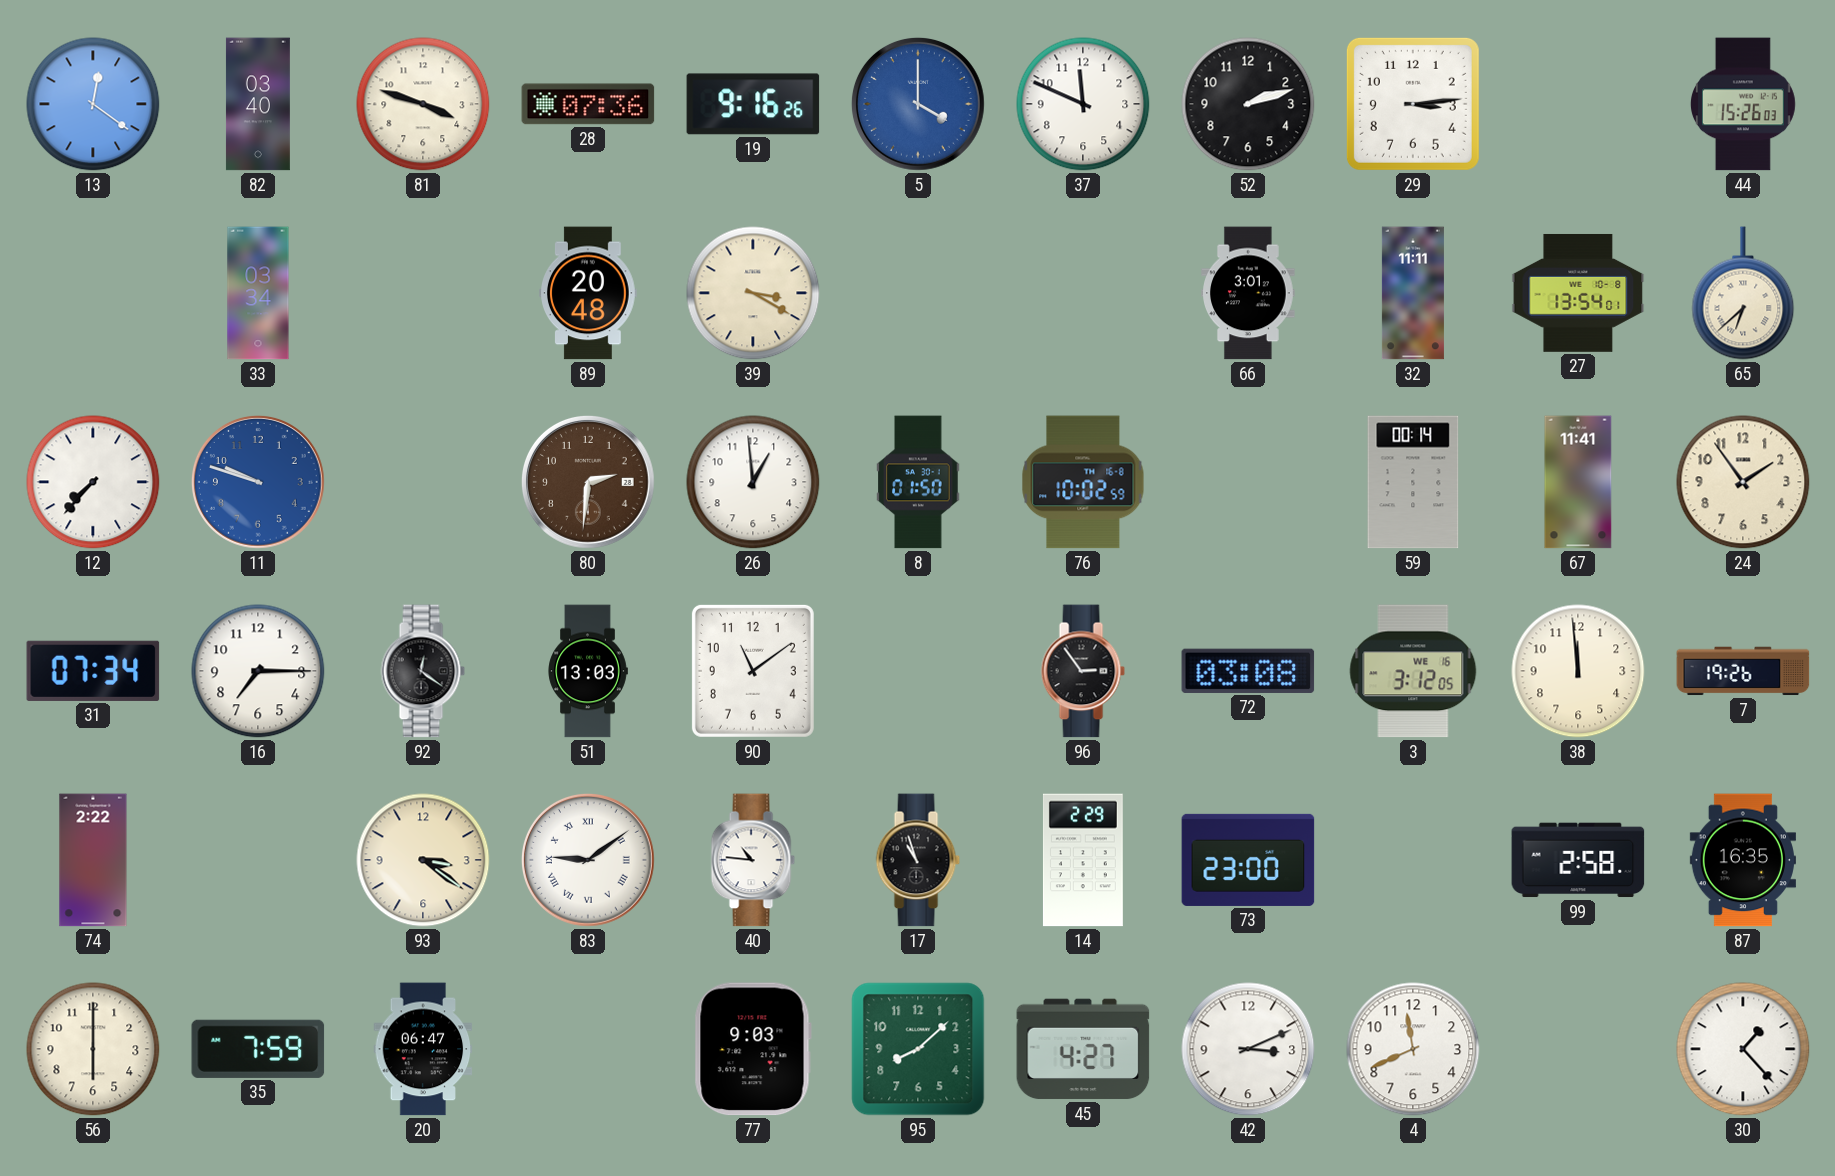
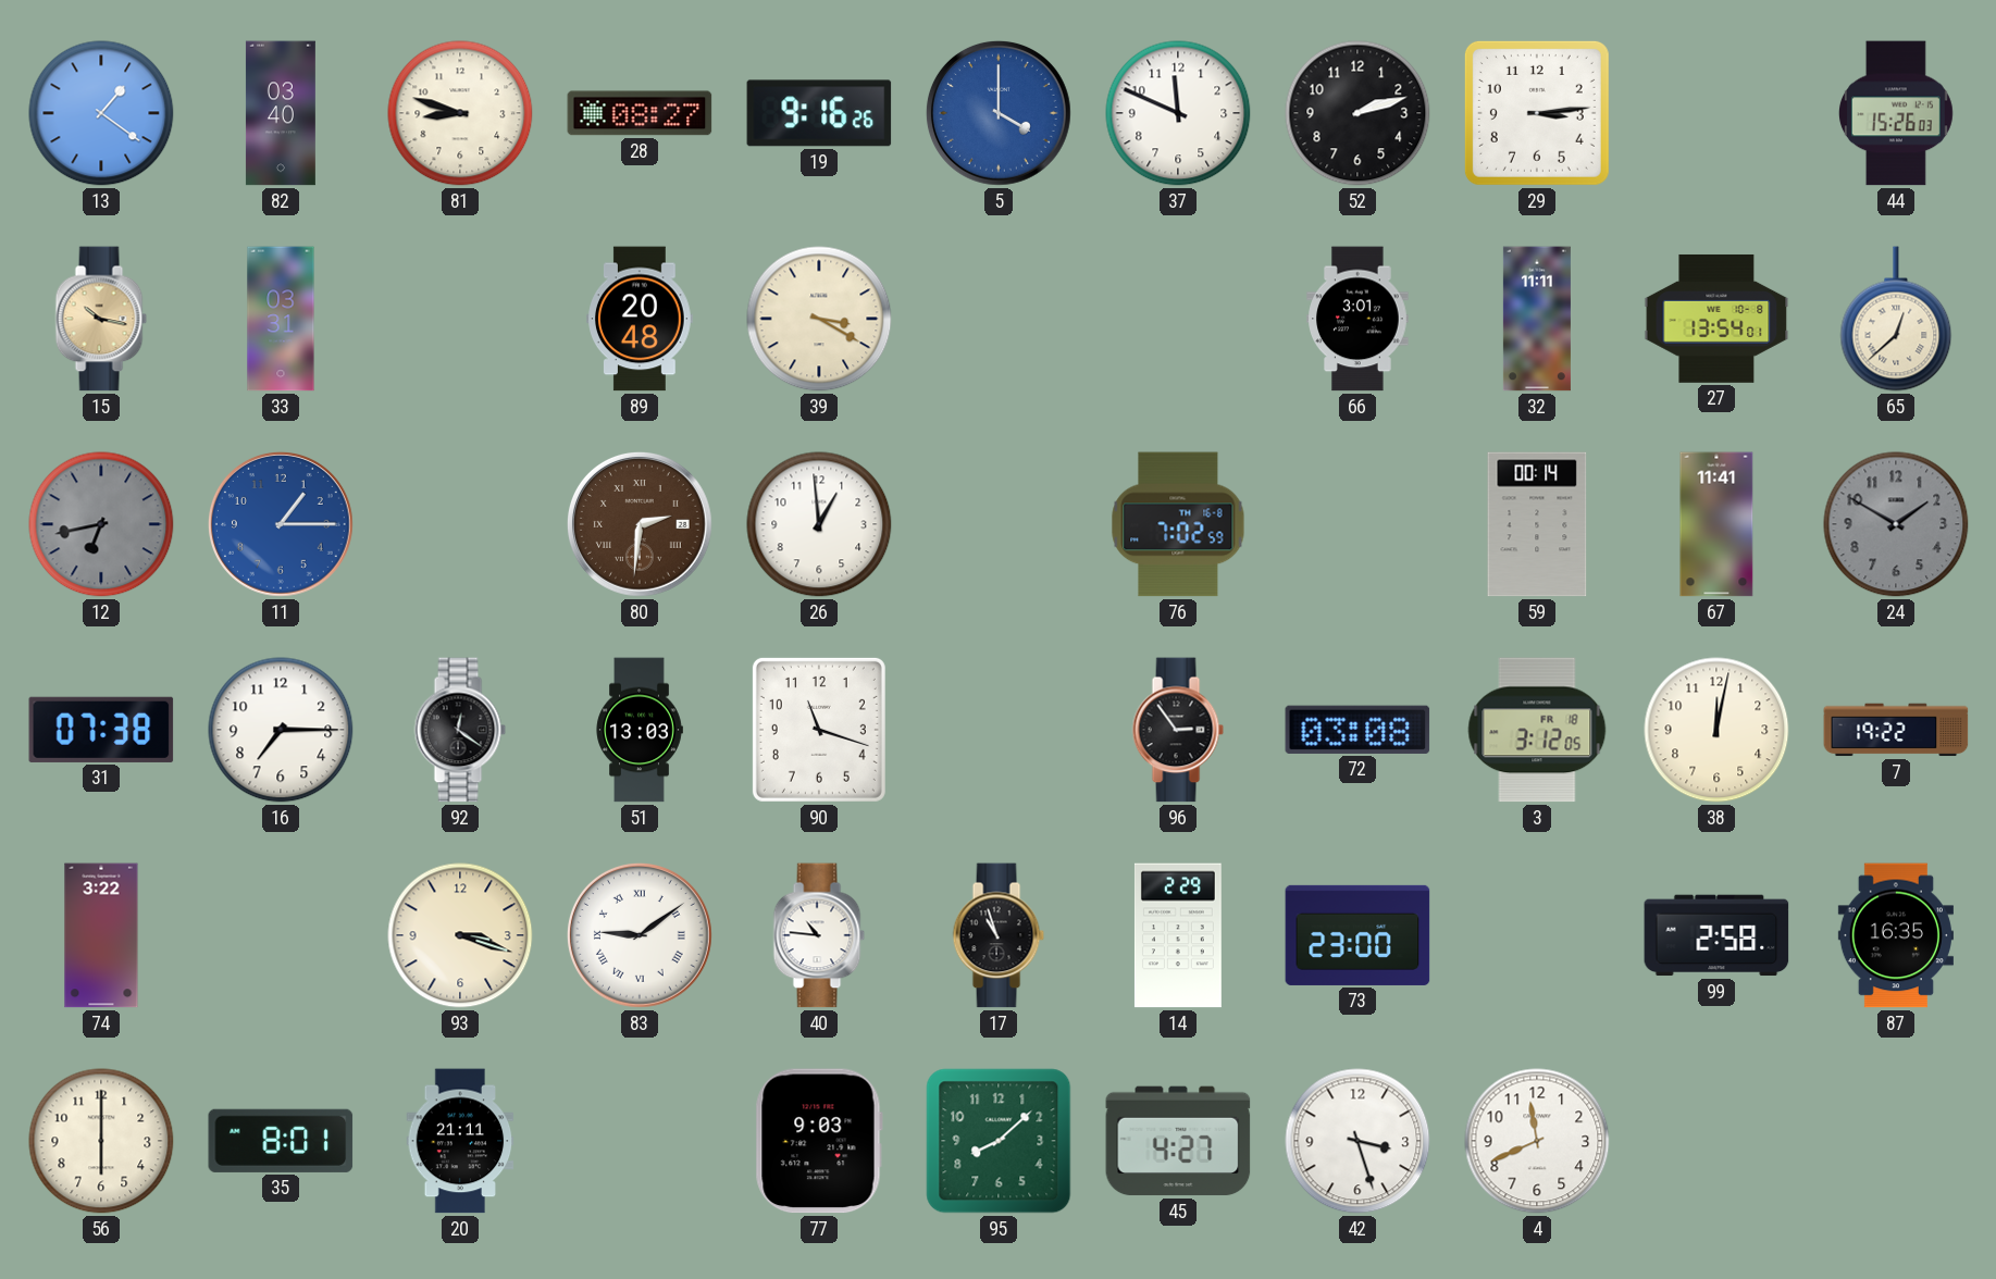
13: 12:21 -> 1:21 (101, 113)
81: 3:48 -> 8:48 (460, 113)
28: 07:36 -> 08:27 (640, 113)
15: none -> 10:17 (101, 319)
33: 03:34 -> 03:31 (281, 319)
65: 6:38 -> 12:38 (1896, 319)
12: 7:37 -> 6:43 (101, 524)
12 dial: white -> grey (101, 524)
11: 9:48 -> 1:15 (281, 524)
80 numerals: Arabic -> Roman (640, 524)
8: 01:50 -> none (918, 482)
76: 10:02 -> 7:02 (1178, 524)
24: 1:54 -> 1:50 (1896, 524)
24 dial: cream -> grey (1896, 524)
31: 07:34 -> 07:38 (101, 730)
90: 11:09 -> 11:18 (819, 730)
3 date: WE 16 -> FR 18 (1537, 730)
38: 11:59 -> 12:02 (1716, 730)
7: 19:26 -> 19:22 (1896, 730)
74: 2:22 -> 3:22 (101, 935)
93: 3:21 -> 3:18 (460, 935)
35: 7:59 -> 8:01 (281, 1141)
20: 06:47 -> 21:11 (460, 1141)
42: 3:11 -> 3:27 (1357, 1141)
30: 1:23 -> none (1743, 1049)
